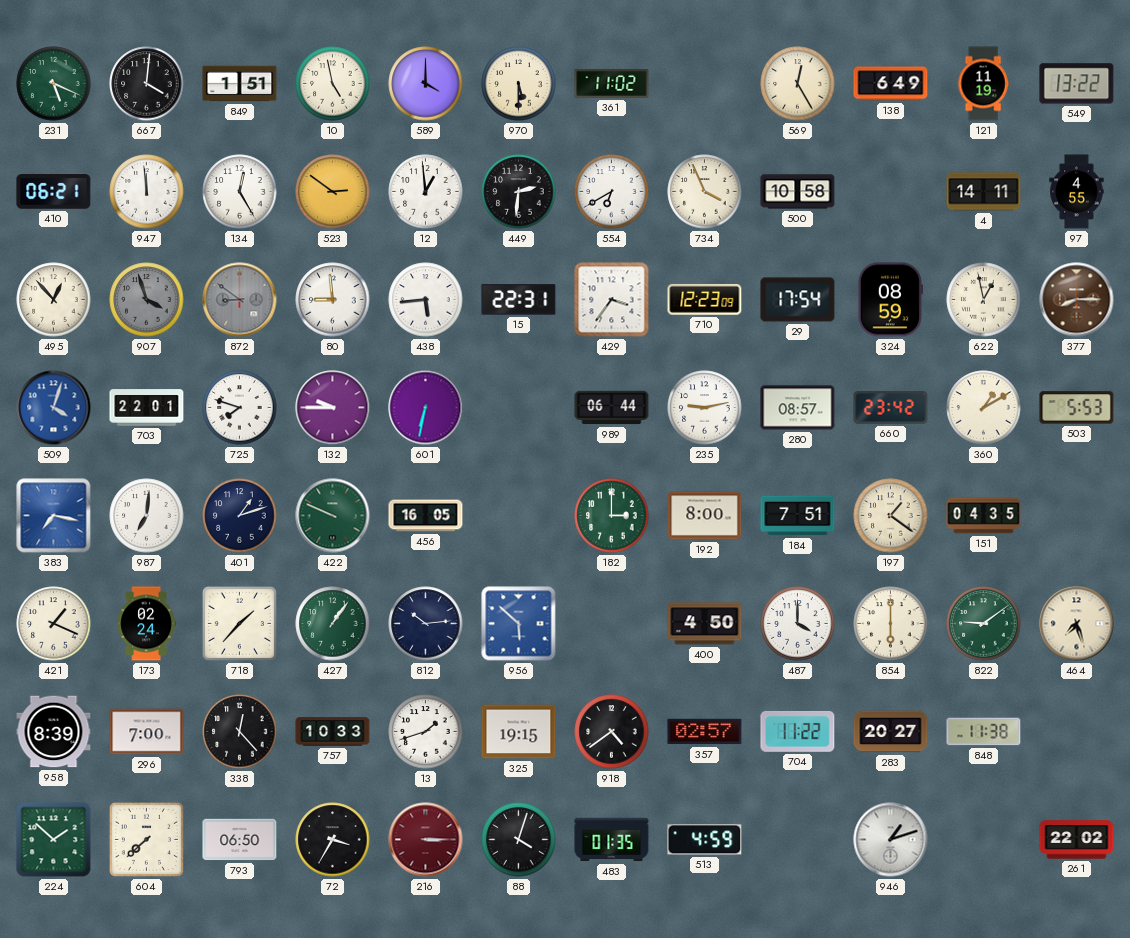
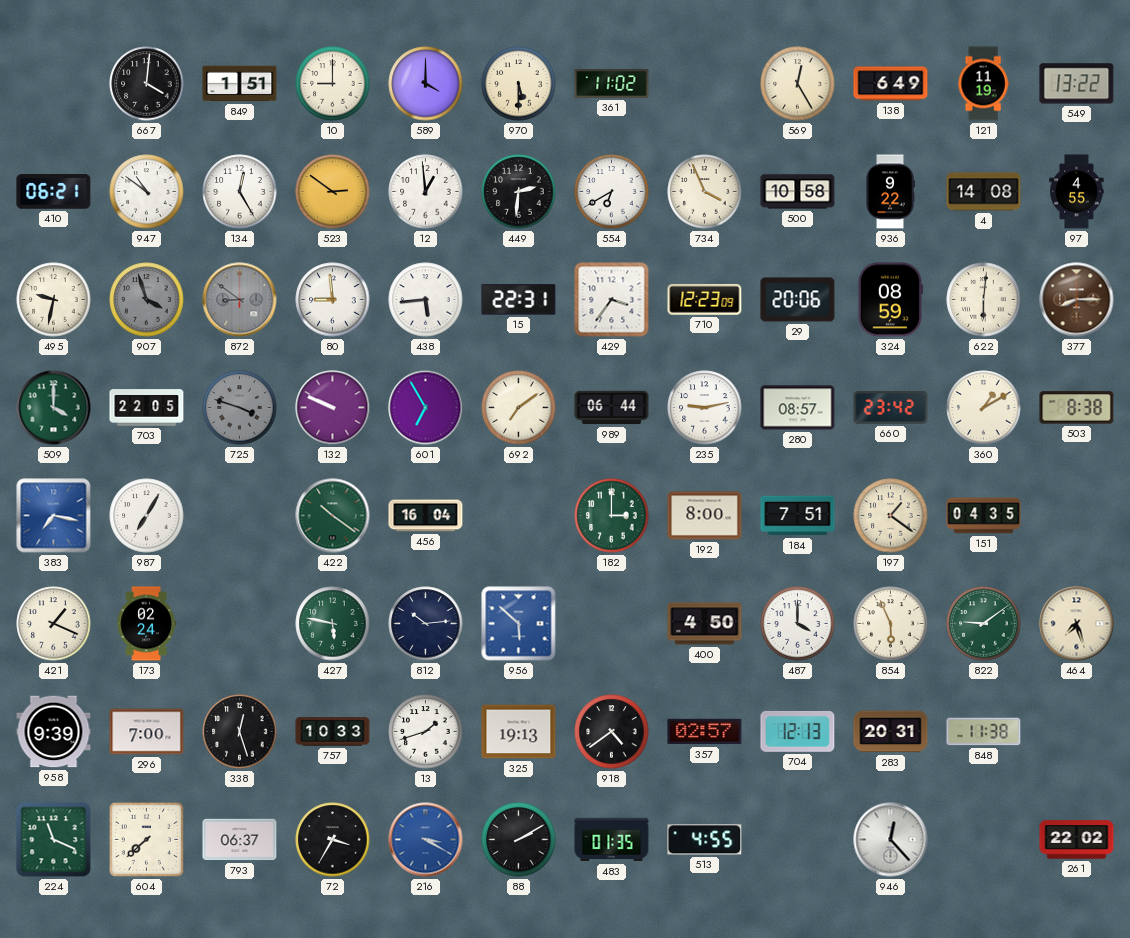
231: 5:19 -> none (54, 84)
10: 4:58 -> 9:00 (333, 84)
947: 11:59 -> 10:51 (147, 192)
936: none -> 9:22 (890, 192)
4: 14:11 -> 14:08 (984, 192)
495: 12:53 -> 9:32 (54, 300)
29: 17:54 -> 20:06 (798, 300)
622: 12:58 -> 6:01 (984, 300)
509: 4:03 -> 4:00 (54, 408)
509 dial: blue -> green (54, 408)
703: 22:01 -> 22:05 (147, 408)
725: 7:48 -> 3:48 (240, 408)
725 dial: white -> grey (240, 408)
132: 9:45 -> 9:49 (333, 408)
601: 6:32 -> 6:55 (426, 408)
692: none -> 7:09 (519, 408)
503: 5:53 -> 8:38 (1077, 408)
987: 7:01 -> 7:05 (147, 516)
401: 1:12 -> none (240, 516)
422: 9:49 -> 10:21 (333, 516)
456: 16:05 -> 16:04 (426, 516)
718: 1:37 -> none (239, 623)
427: 1:06 -> 5:47 (333, 624)
854: 6:00 -> 5:56 (891, 624)
958: 8:39 -> 9:39 (54, 732)
338: 12:23 -> 12:27 (240, 732)
325: 19:15 -> 19:13 (519, 732)
704: 11:22 -> 12:13 (798, 731)
283: 20:27 -> 20:31 (891, 732)
224: 1:52 -> 11:19 (54, 840)
793: 06:50 -> 06:37 (240, 840)
216: 3:15 -> 3:20 (426, 840)
216 dial: burgundy -> blue (426, 840)
88: 4:03 -> 2:10 (519, 840)
513: 4:59 -> 4:55 (705, 840)
946: 1:12 -> 12:23 (891, 840)
